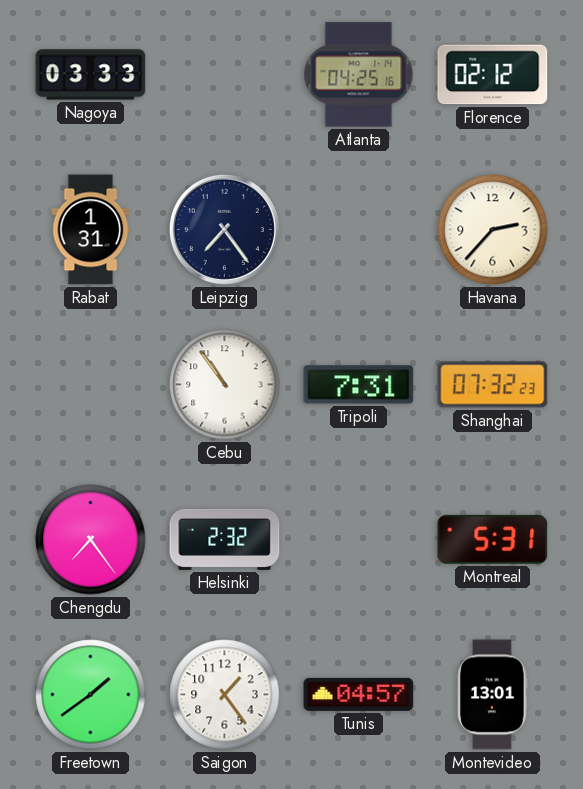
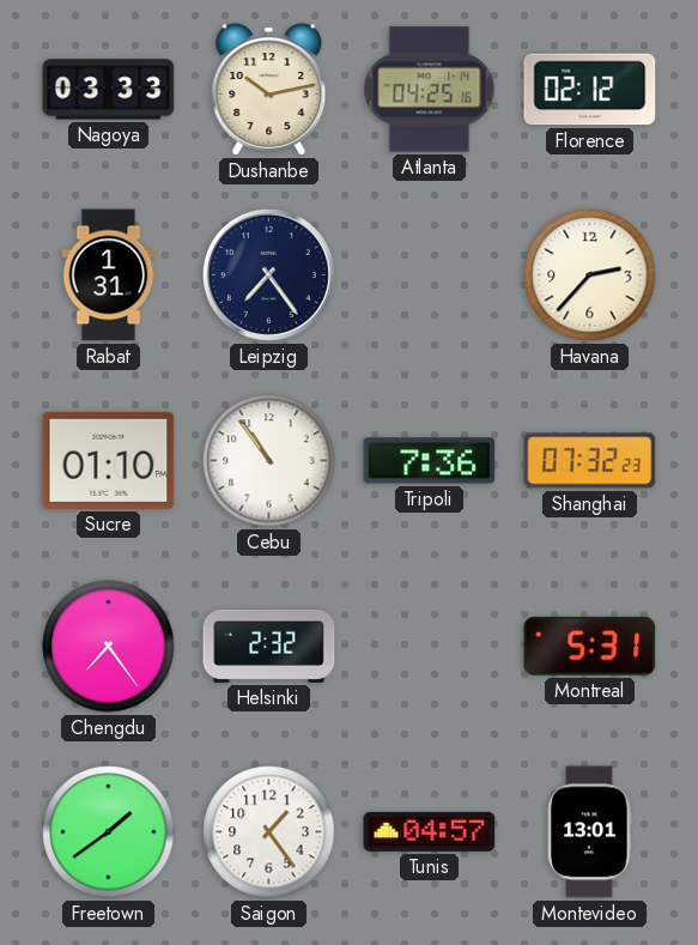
Dushanbe: none -> 10:13 (269, 90)
Sucre: none -> 01:10 (109, 460)
Tripoli: 7:31 -> 7:36 (430, 461)
